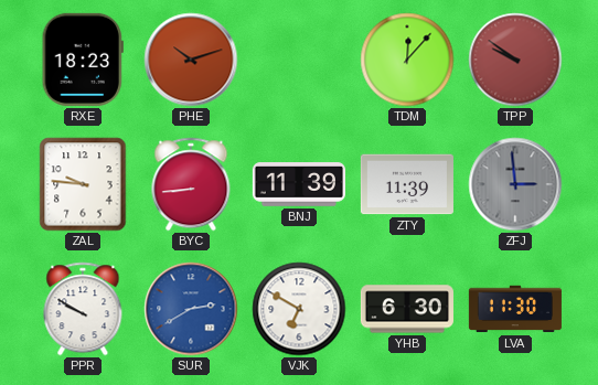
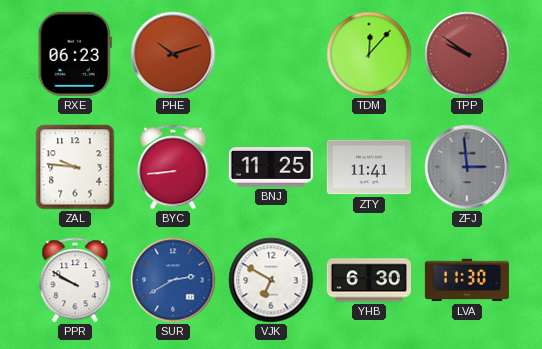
RXE: 18:23 -> 06:23 (75, 54)
BNJ: 11:39 -> 11:25 (271, 167)
ZTY: 11:39 -> 11:41 (369, 167)
